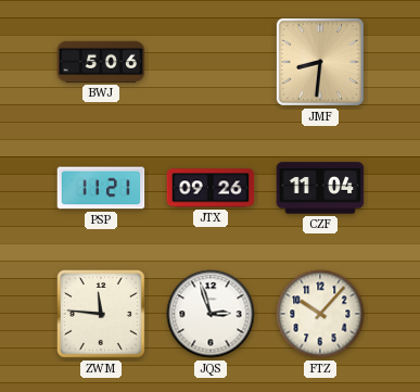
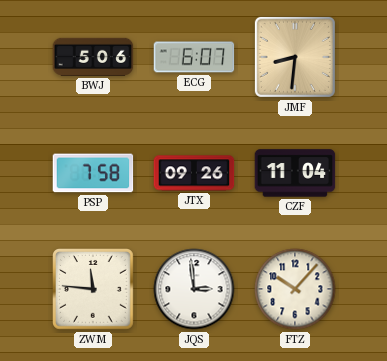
ECG: none -> 6:07 (194, 57)
PSP: 11:21 -> 7:58 (93, 173)
JQS: 2:57 -> 2:59 (194, 289)
